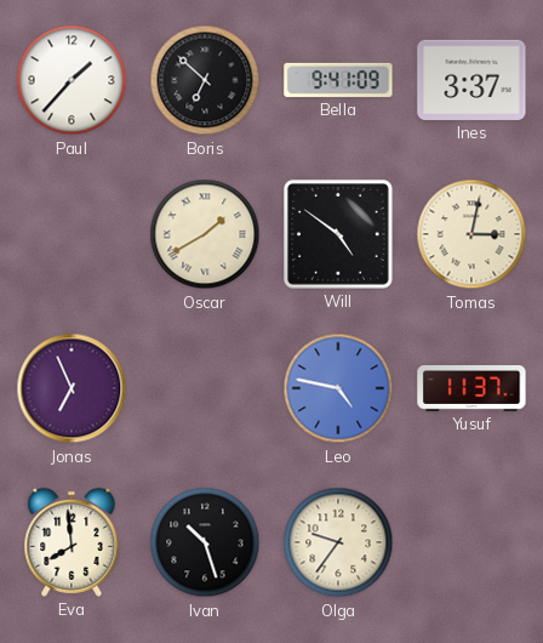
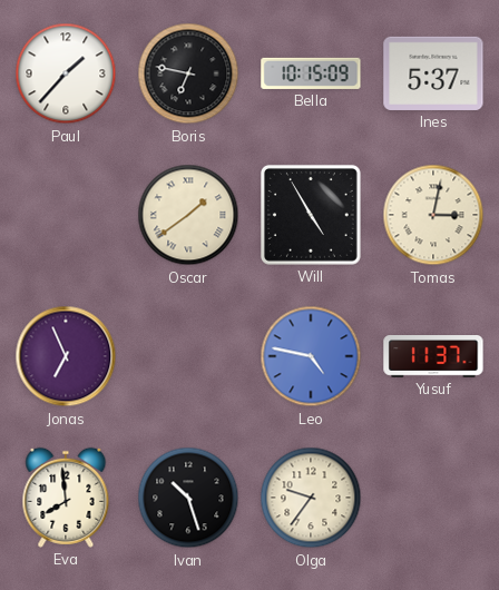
Boris: 6:52 -> 6:47 (188, 73)
Bella: 9:41 -> 10:15 (311, 73)
Ines: 3:37 -> 5:37 (433, 73)
Oscar: 1:40 -> 1:39 (188, 215)
Will: 4:51 -> 4:55 (311, 215)
